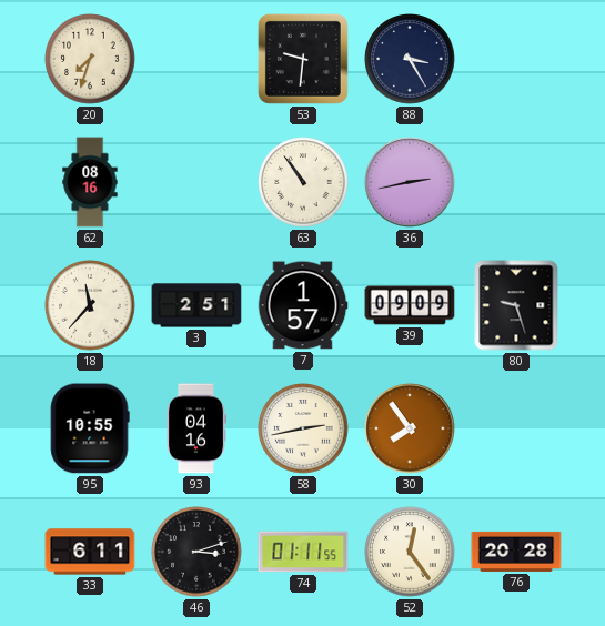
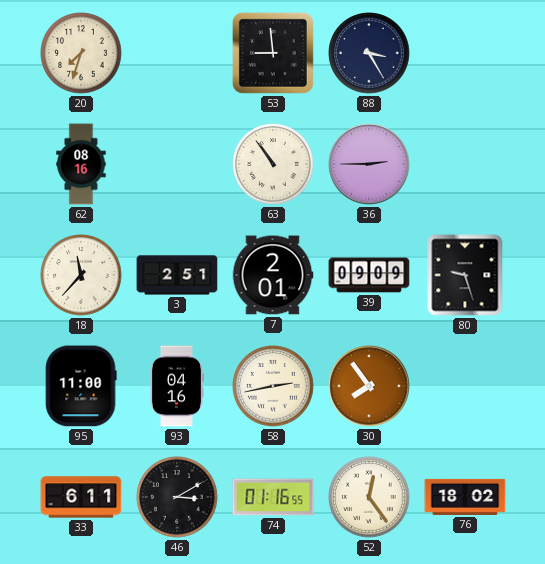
53: 9:31 -> 8:59 (273, 53)
36: 2:43 -> 2:45 (369, 164)
7: 1:57 -> 2:01 (273, 275)
95: 10:55 -> 11:00 (81, 386)
46: 3:12 -> 3:10 (177, 497)
74: 01:11 -> 01:16 (273, 497)
76: 20:28 -> 18:02 (465, 497)
